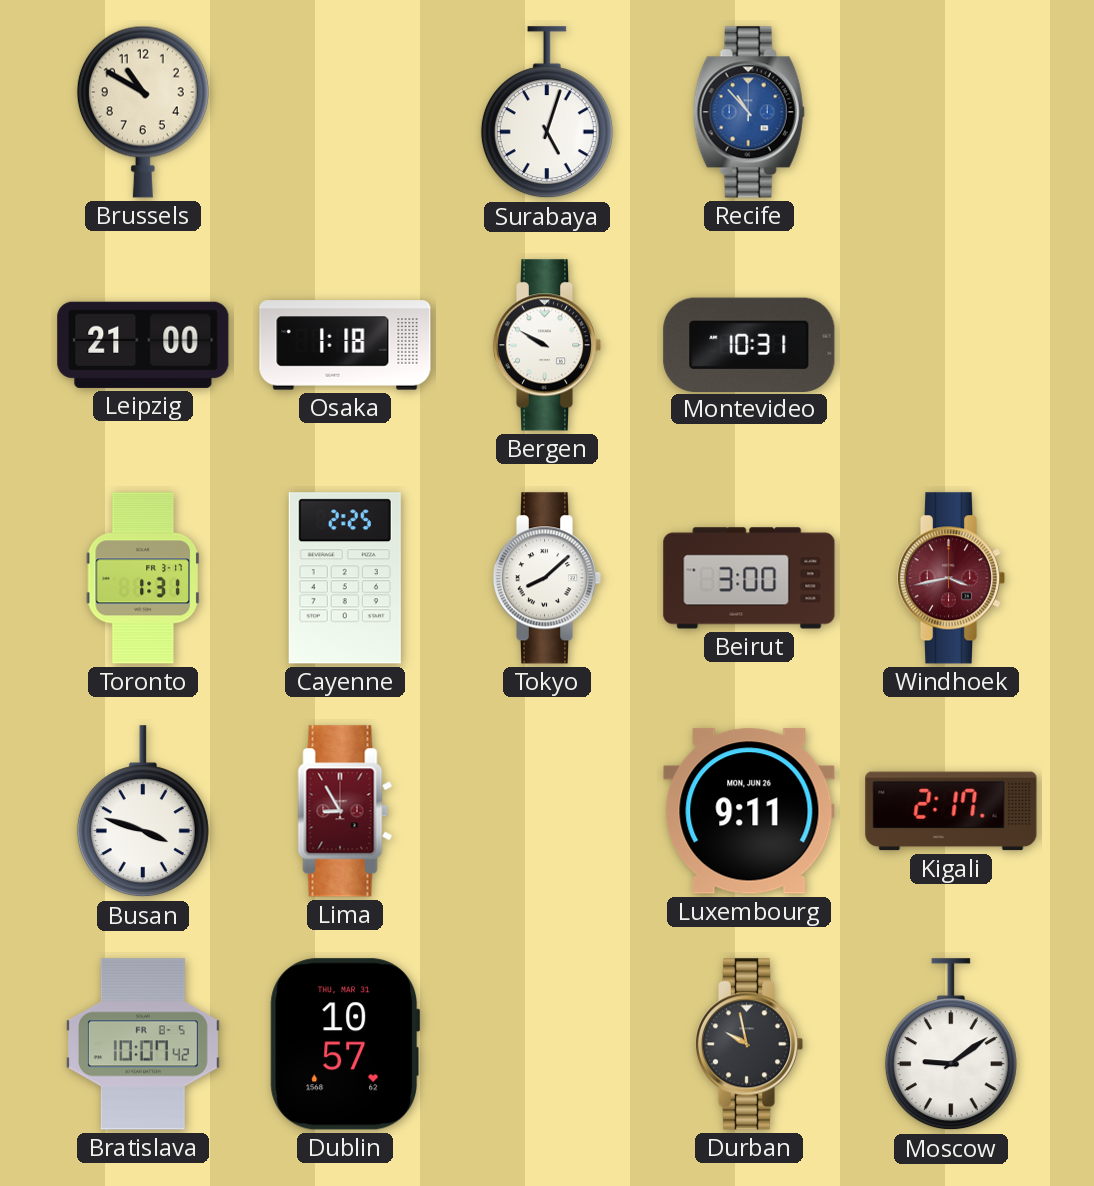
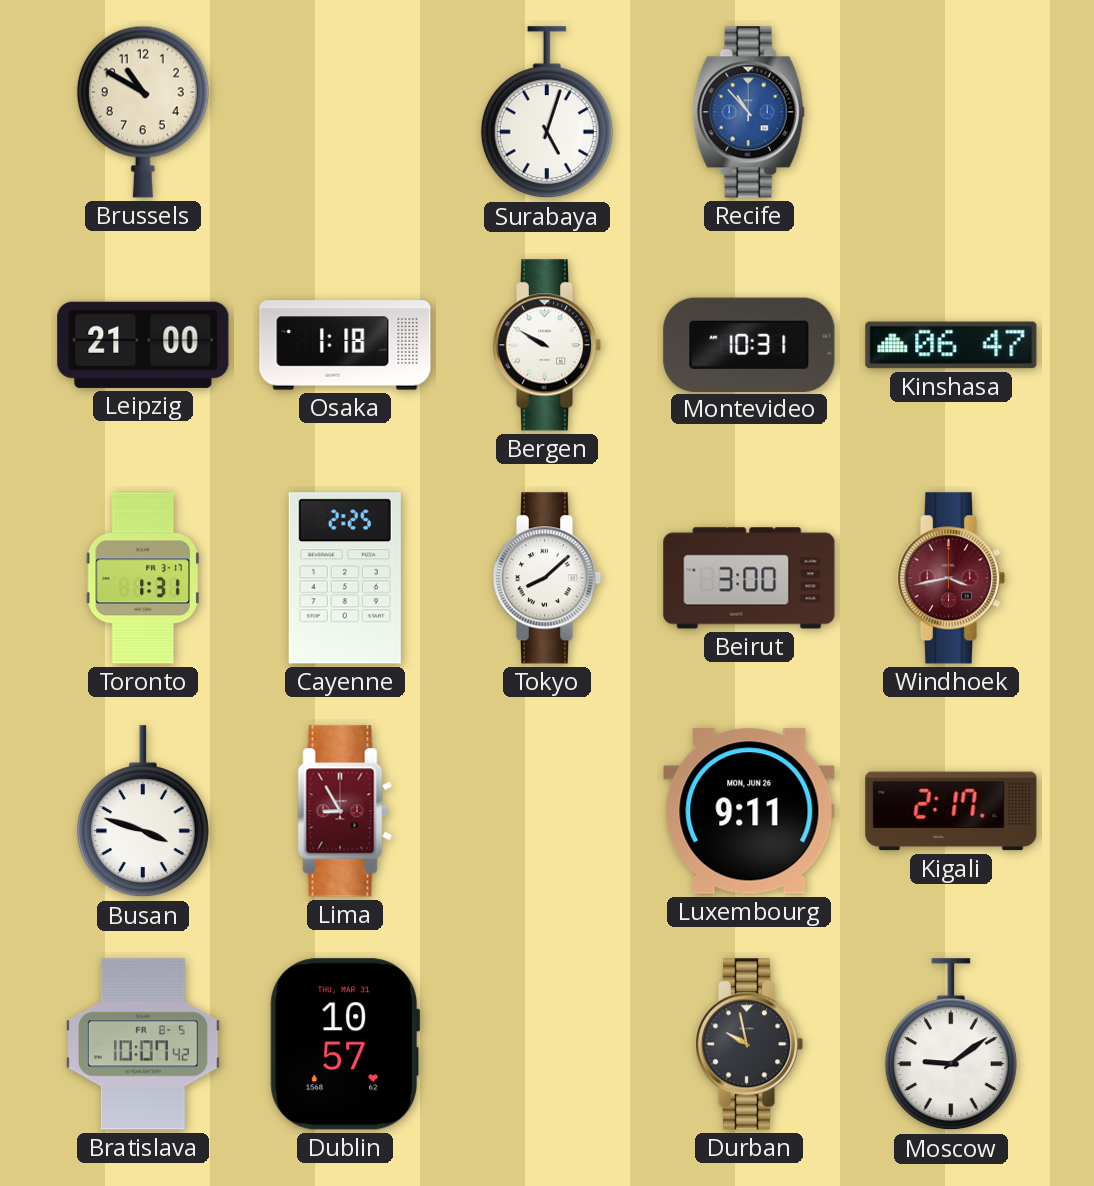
Kinshasa: none -> 06:47 (951, 345)
